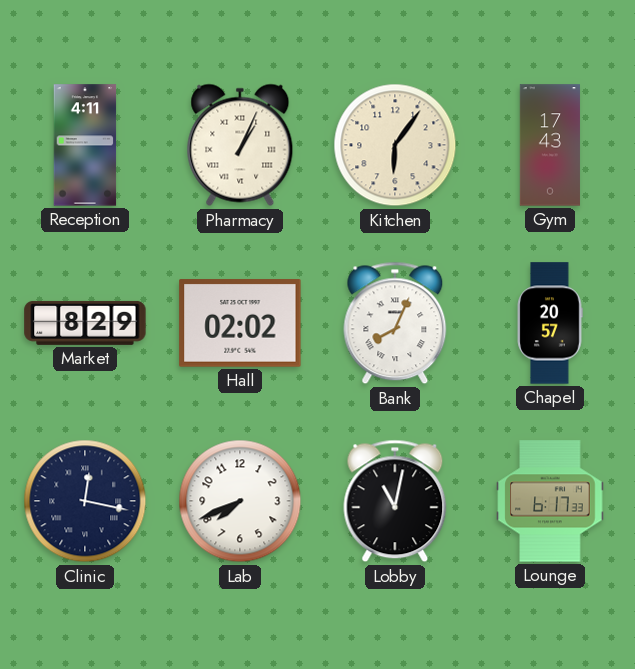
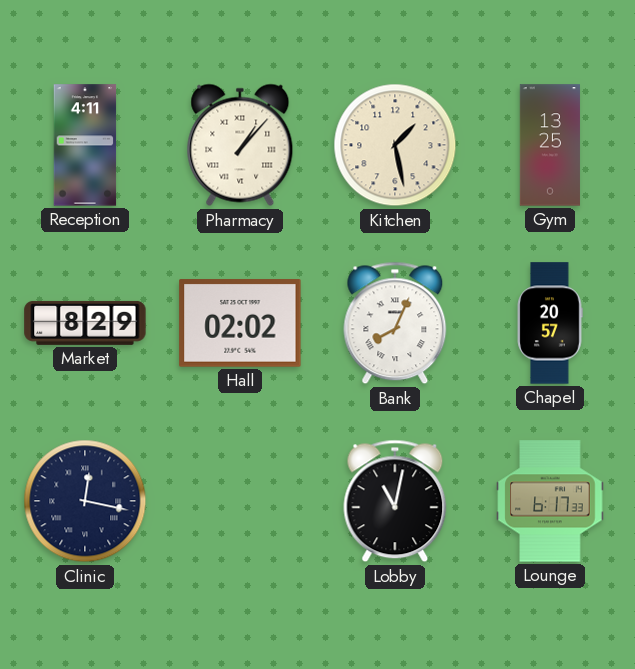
Pharmacy: 1:04 -> 1:07 (240, 145)
Kitchen: 6:06 -> 1:28 (395, 145)
Gym: 17:43 -> 13:25 (550, 145)
Lab: 7:41 -> none (240, 501)
